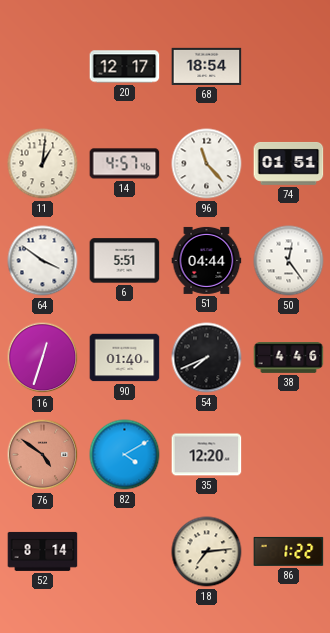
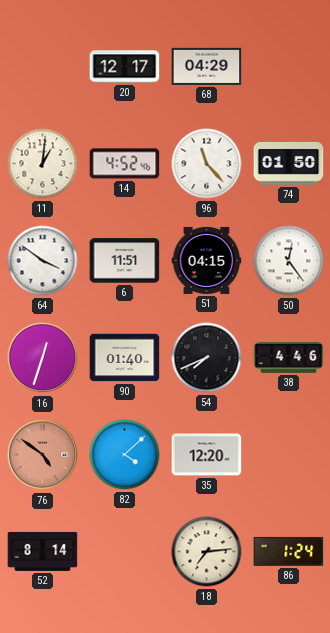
68: 18:54 -> 04:29 (207, 66)
14: 4:57 -> 4:52 (125, 164)
74: 01:51 -> 01:50 (289, 163)
6: 5:51 -> 11:51 (125, 261)
51: 04:44 -> 04:15 (207, 260)
82: 4:10 -> 4:08 (125, 455)
86: 1:22 -> 1:24 (289, 551)
